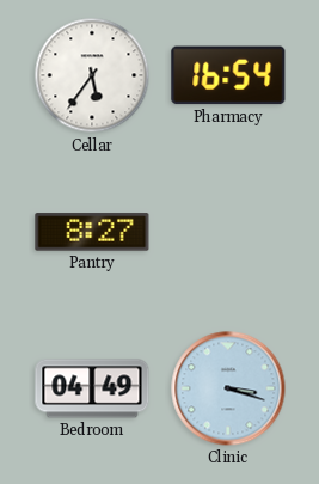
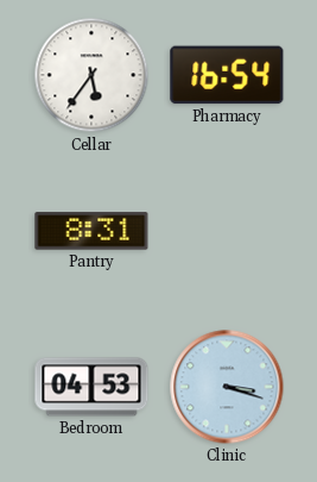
Pantry: 8:27 -> 8:31 (91, 231)
Bedroom: 04:49 -> 04:53 (91, 387)
